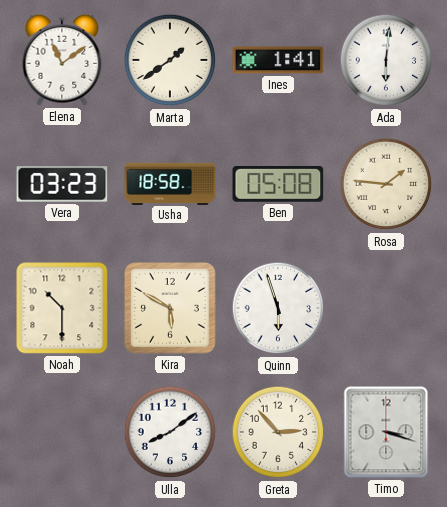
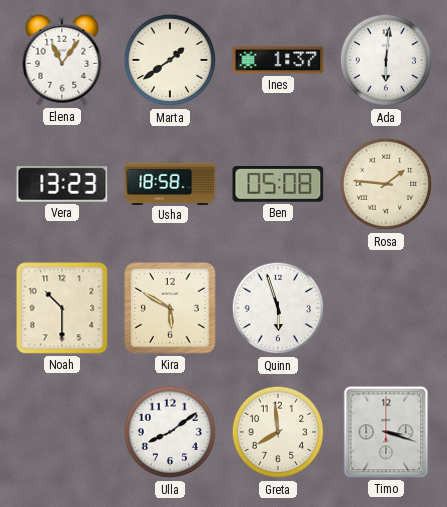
Elena: 11:09 -> 11:06 (62, 60)
Ines: 1:41 -> 1:37 (278, 60)
Vera: 03:23 -> 13:23 (62, 184)
Greta: 2:53 -> 7:59 (278, 432)
